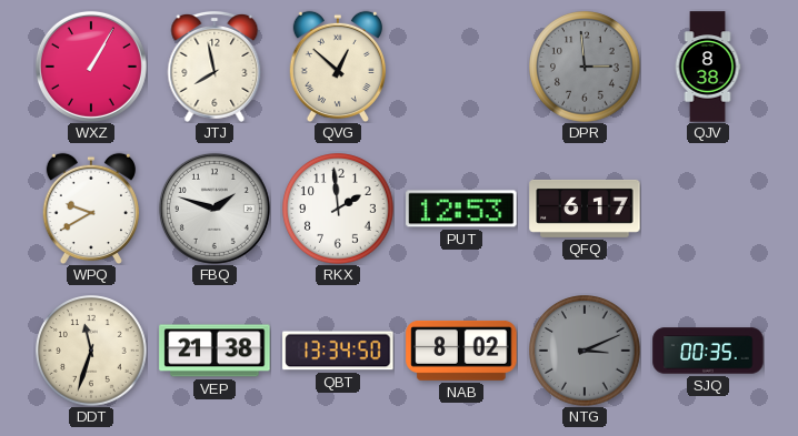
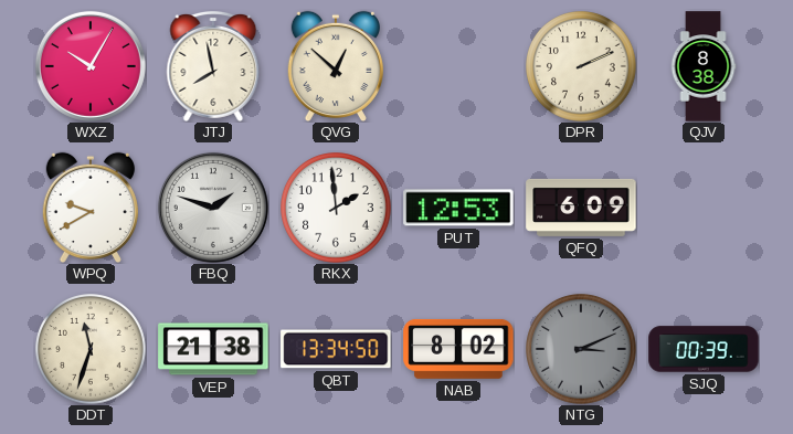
WXZ: 1:05 -> 10:05 (91, 66)
DPR: 2:59 -> 2:11 (581, 66)
DPR dial: grey -> cream (581, 66)
QFQ: 6:17 -> 6:09 (581, 208)
SJQ: 00:35 -> 00:39 (704, 349)
